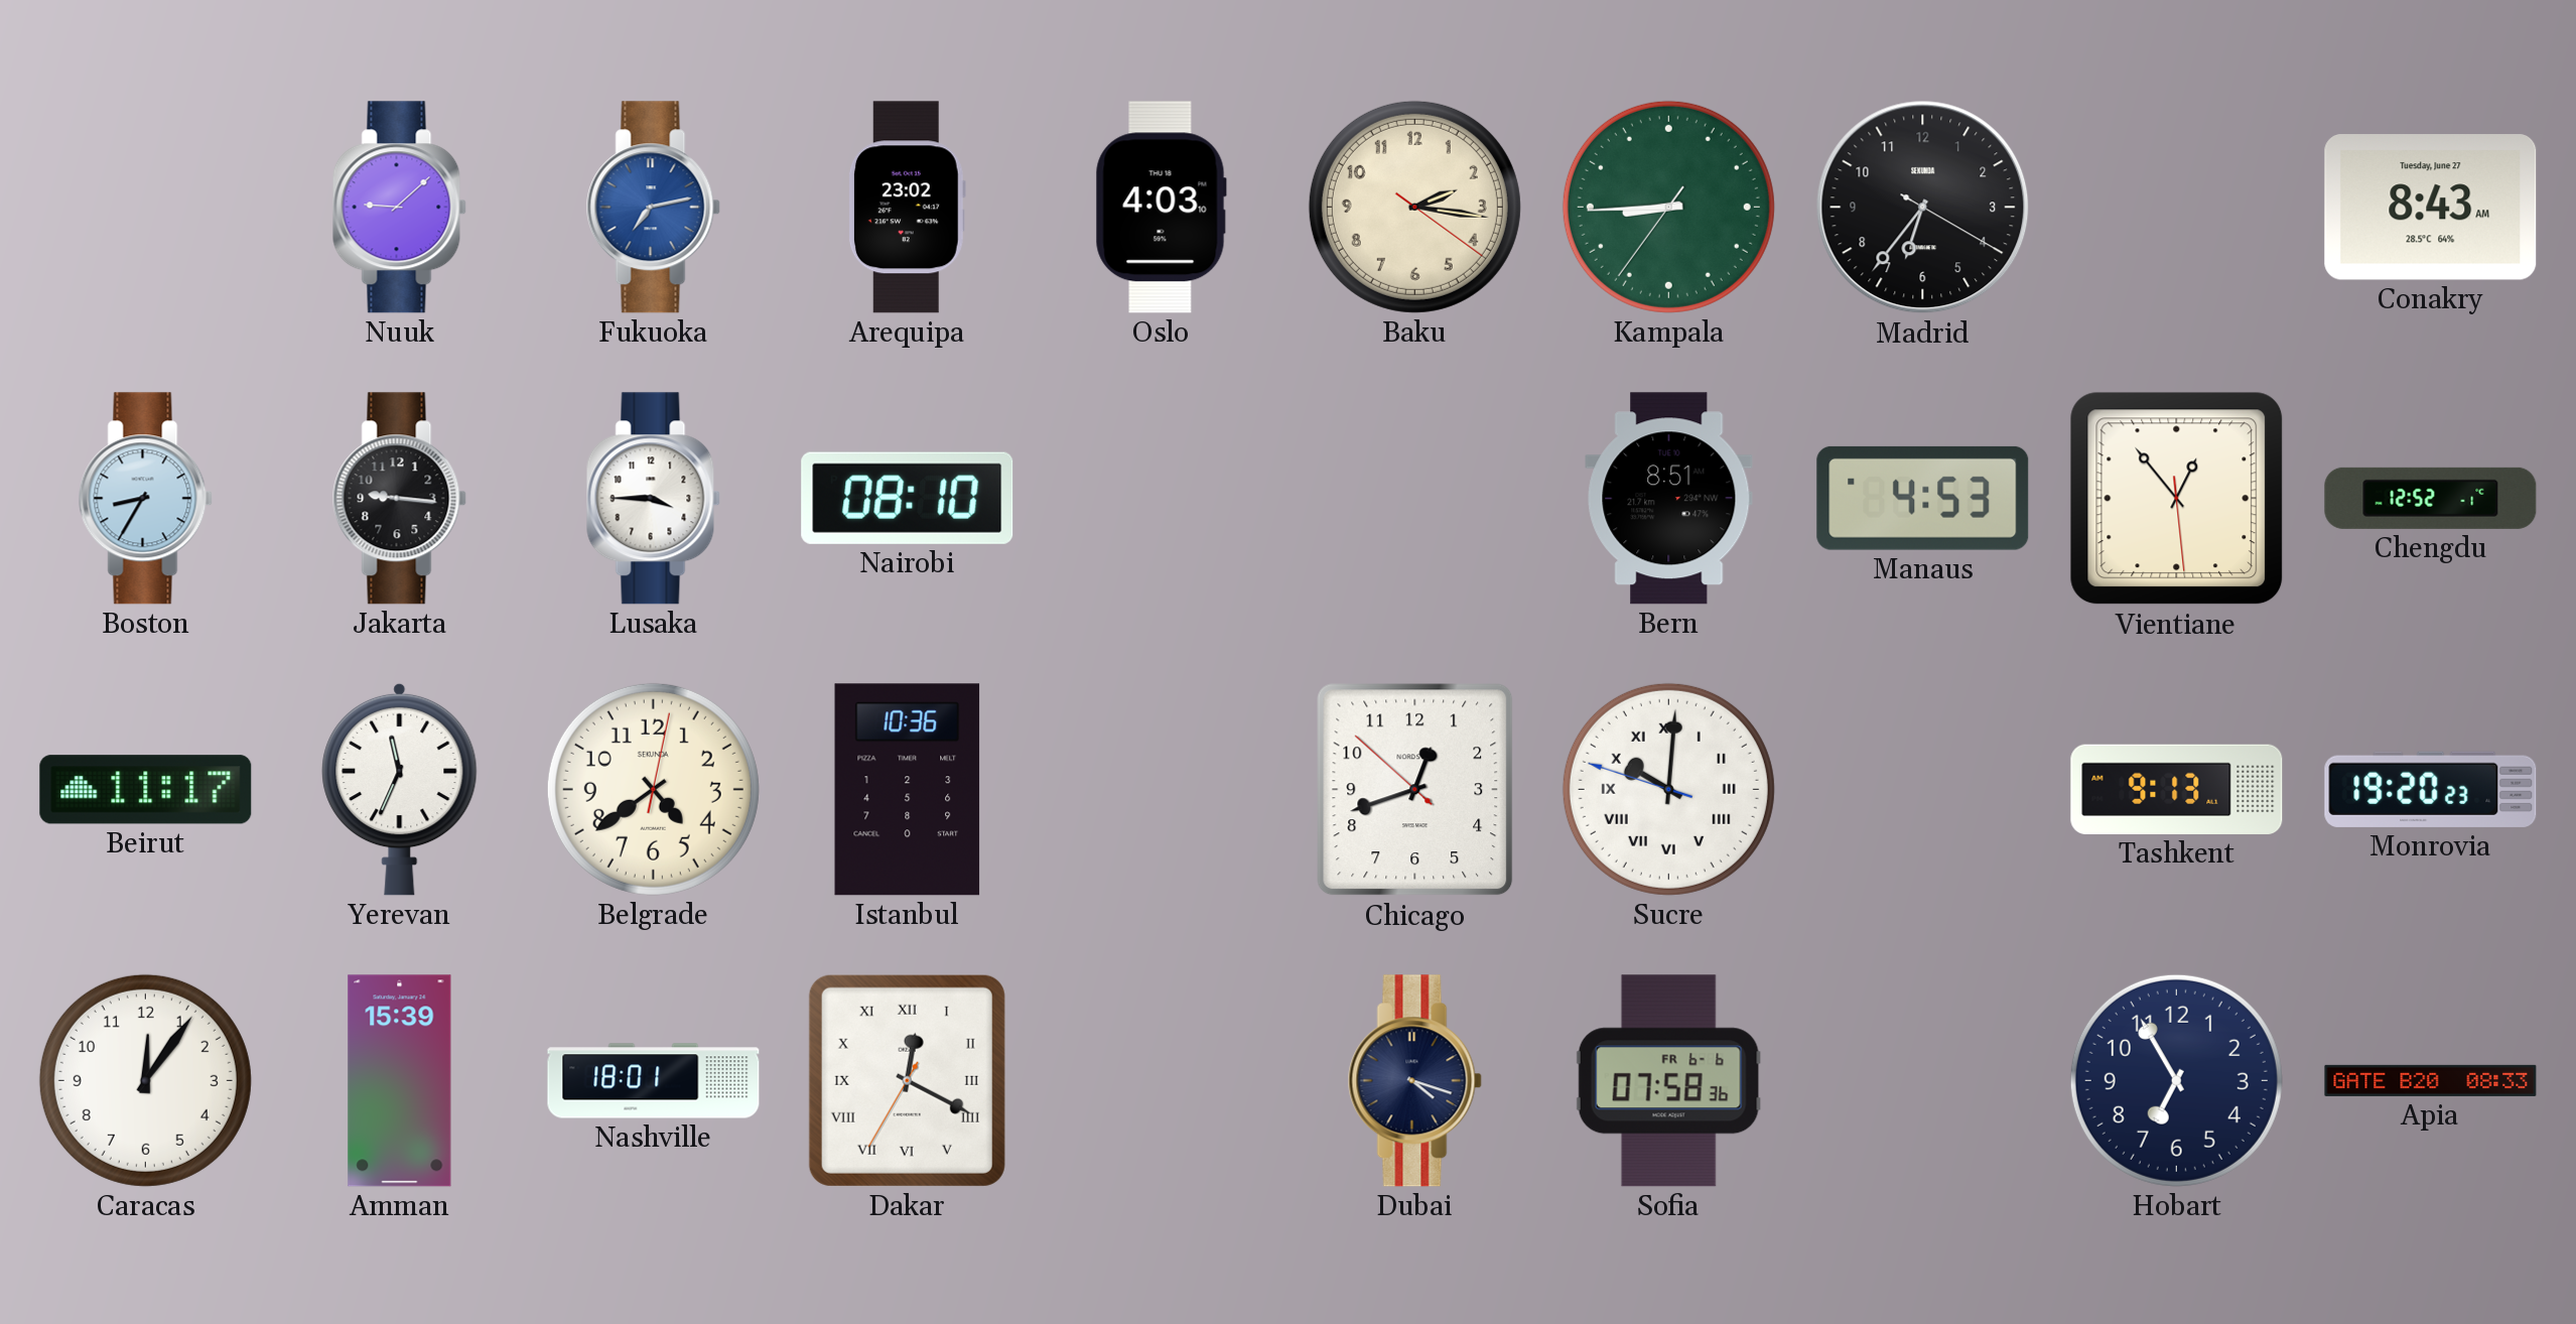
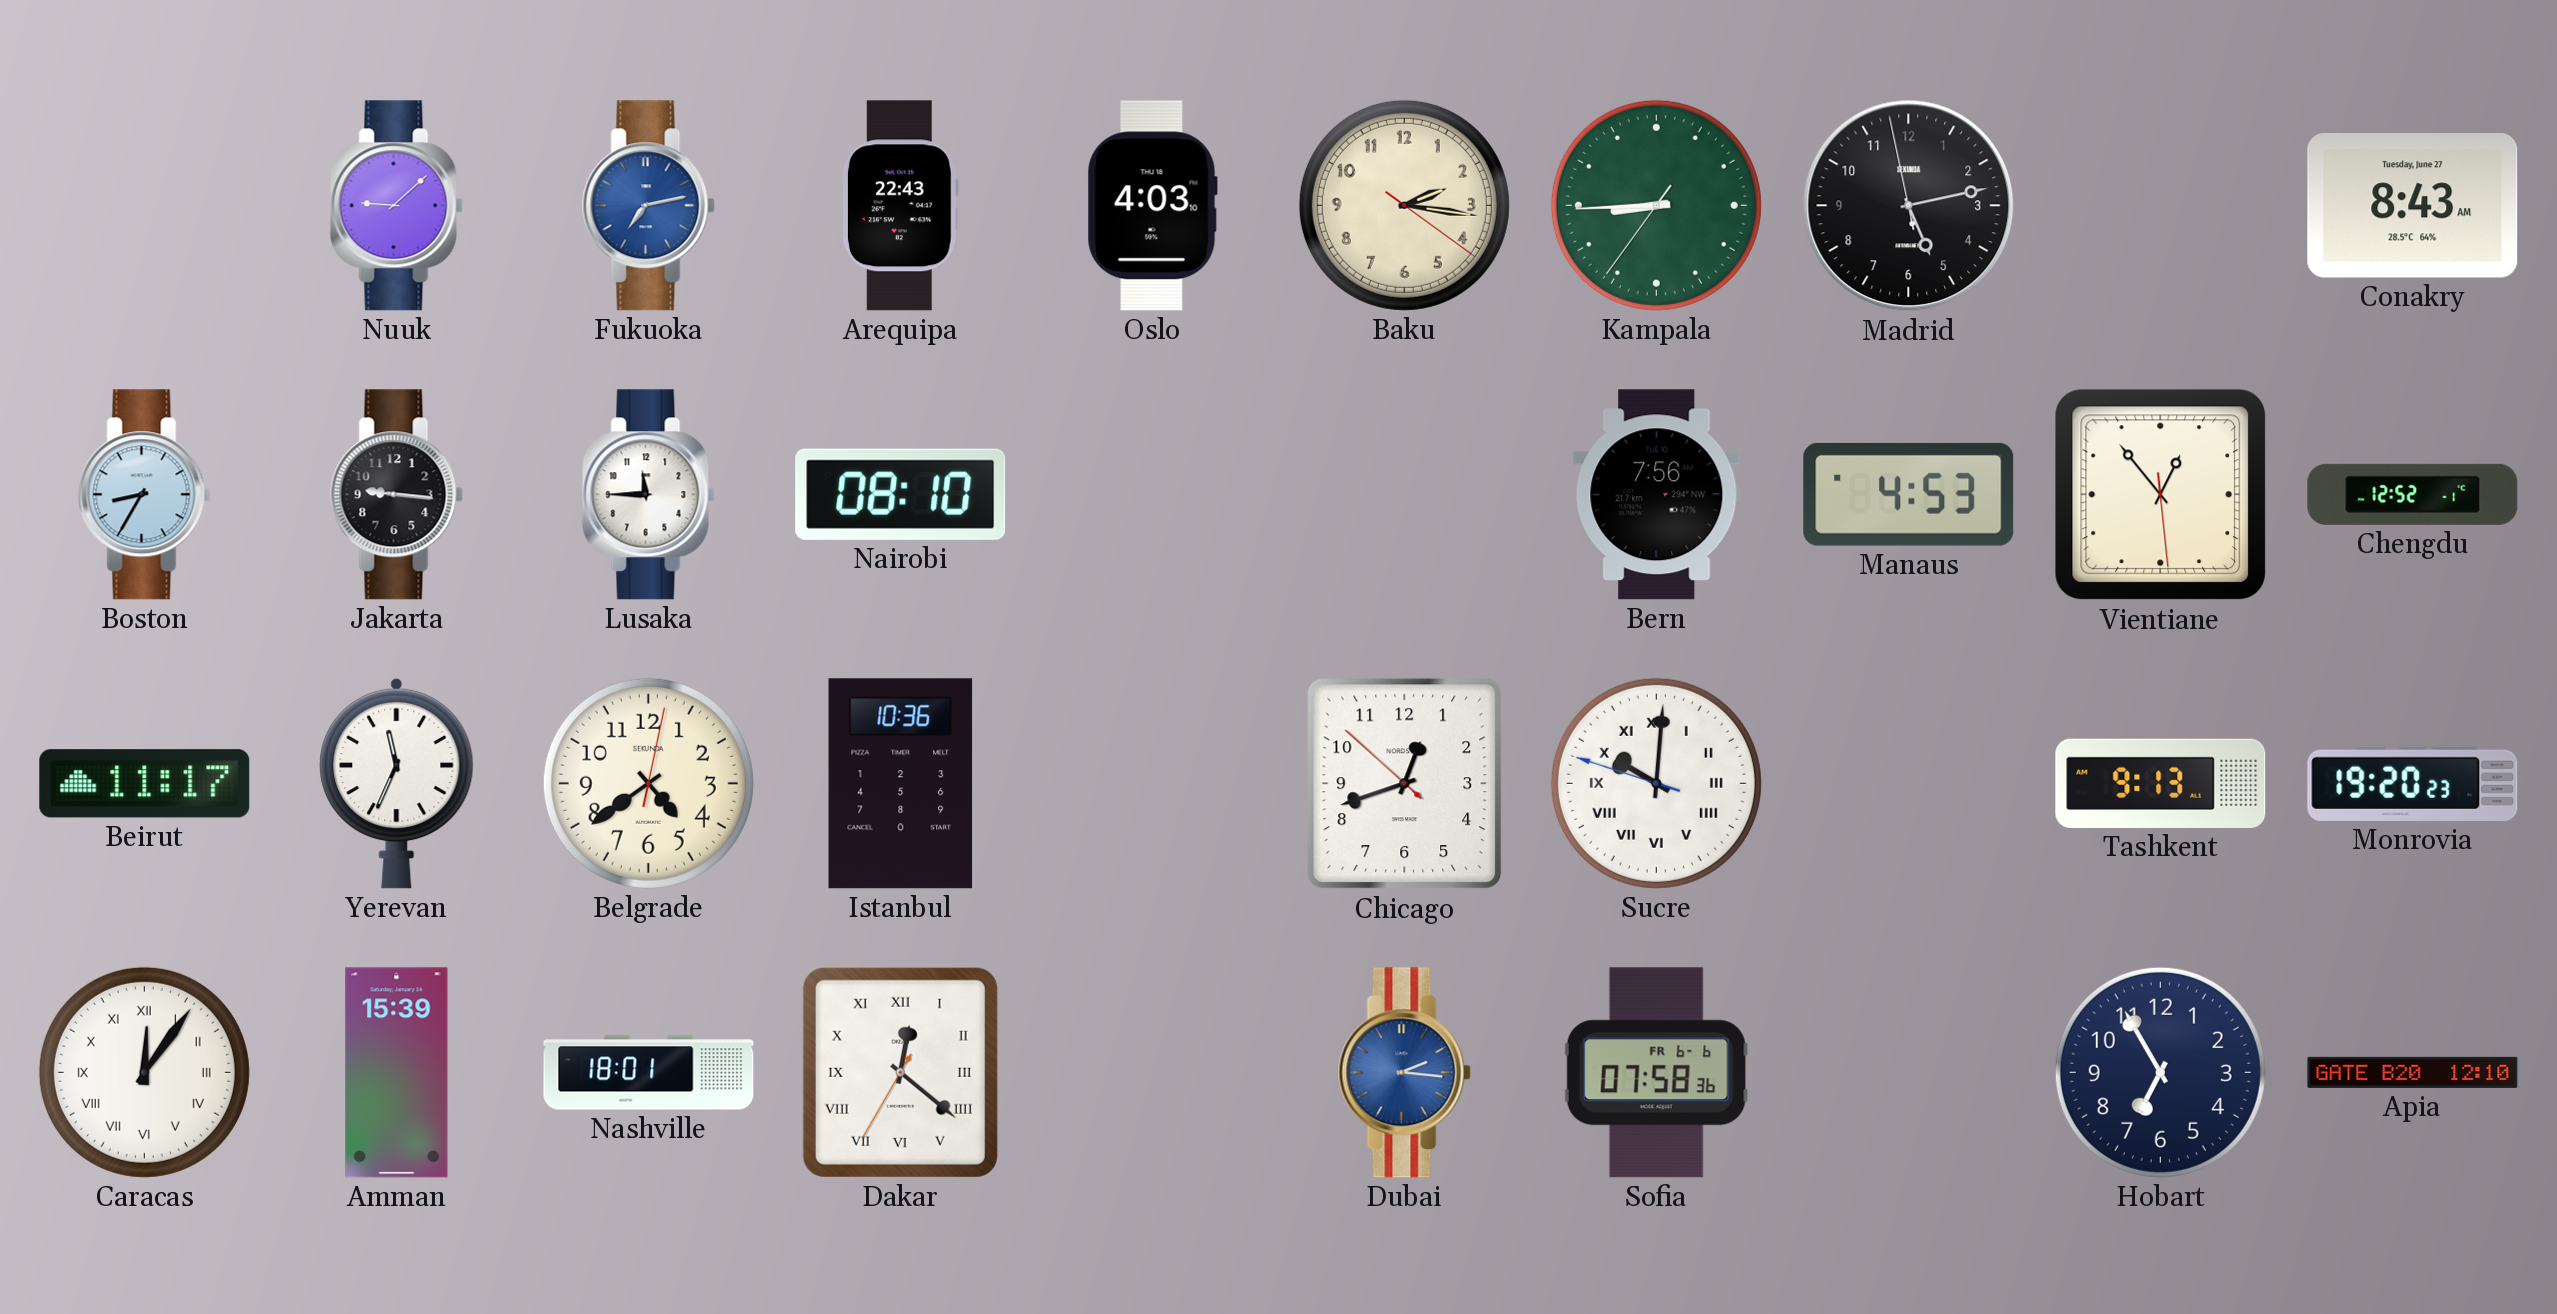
Arequipa: 23:02 -> 22:43 (900, 206)
Madrid: 6:36 -> 5:12 (1909, 206)
Lusaka: 3:45 -> 11:45 (648, 495)
Bern: 8:51 -> 7:56 (1657, 495)
Caracas numerals: Arabic -> Roman (144, 1072)
Dakar: 12:19 -> 12:21 (900, 1072)
Dubai: 4:18 -> 2:16 (1404, 1073)
Dubai dial: navy -> blue (1404, 1073)
Apia: 08:33 -> 12:10 (2413, 1072)
